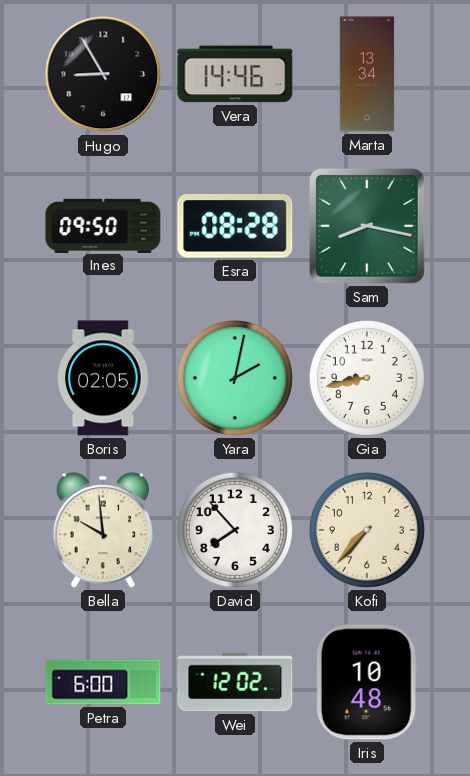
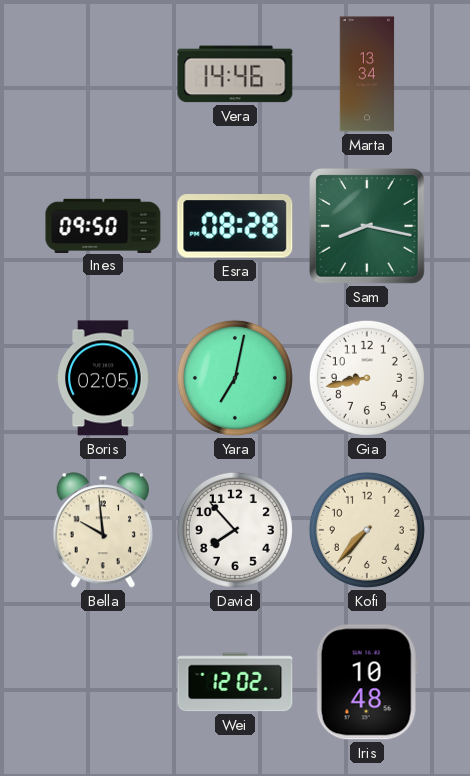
Hugo: 8:55 -> none (103, 74)
Yara: 2:02 -> 7:02 (235, 378)
Petra: 6:00 -> none (103, 682)
